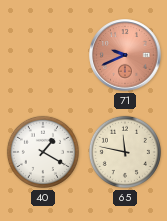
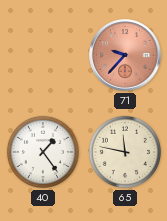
71: 9:41 -> 9:37 (125, 55)
40: 1:20 -> 1:24 (43, 152)
